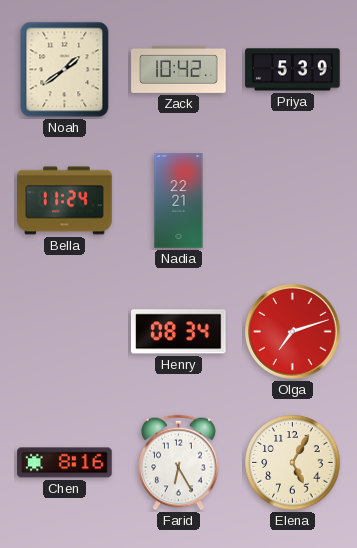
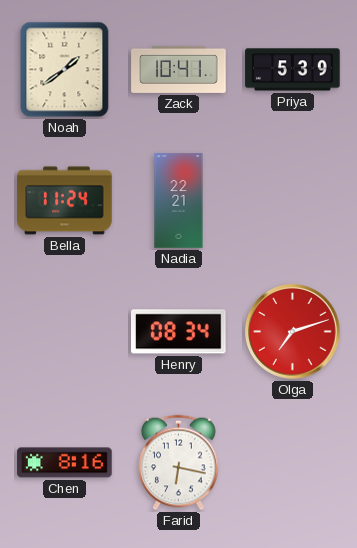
Zack: 10:42 -> 10:41 (179, 69)
Farid: 6:25 -> 6:17 (179, 463)
Elena: 5:05 -> none (293, 463)
